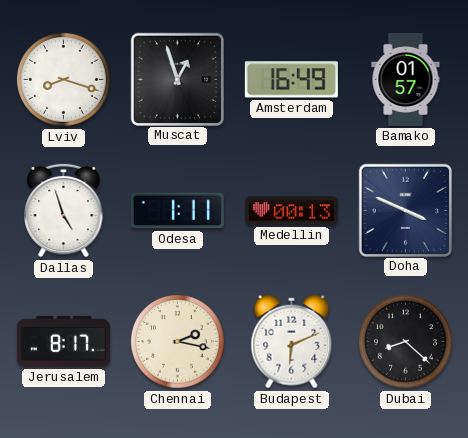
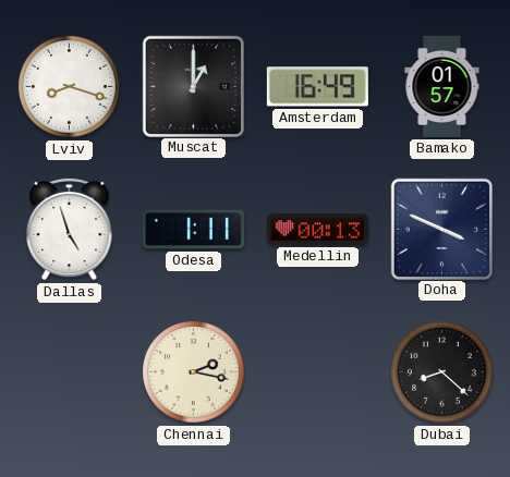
Muscat: 12:57 -> 1:00 (193, 86)
Jerusalem: 8:17 -> none (63, 341)
Budapest: 6:11 -> none (292, 342)
